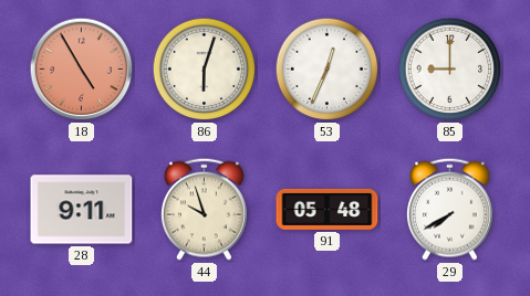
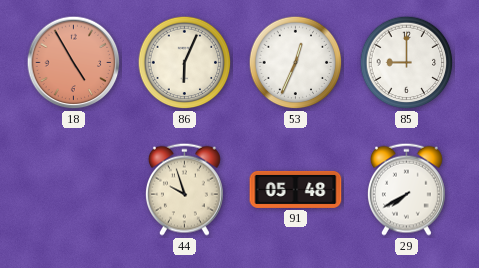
86: 6:03 -> 6:04 (185, 63)
28: 9:11 -> none (82, 210)
